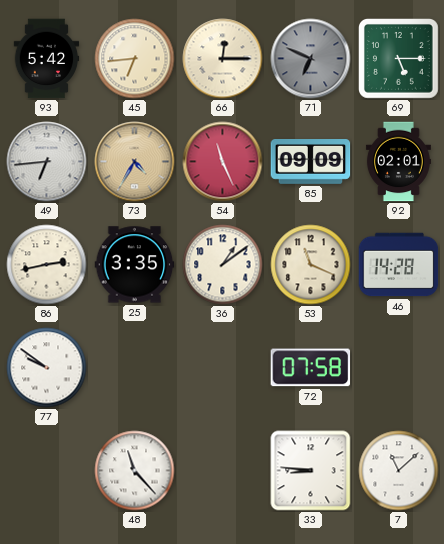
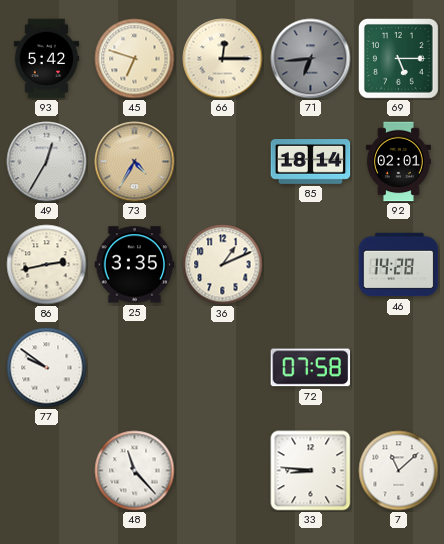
45: 6:44 -> 6:48 (135, 59)
71: 6:49 -> 6:44 (311, 59)
49: 6:44 -> 12:35 (47, 162)
54: 11:26 -> none (223, 162)
85: 09:09 -> 18:14 (311, 162)
36: 1:09 -> 1:11 (223, 265)
53: 11:19 -> none (311, 265)
